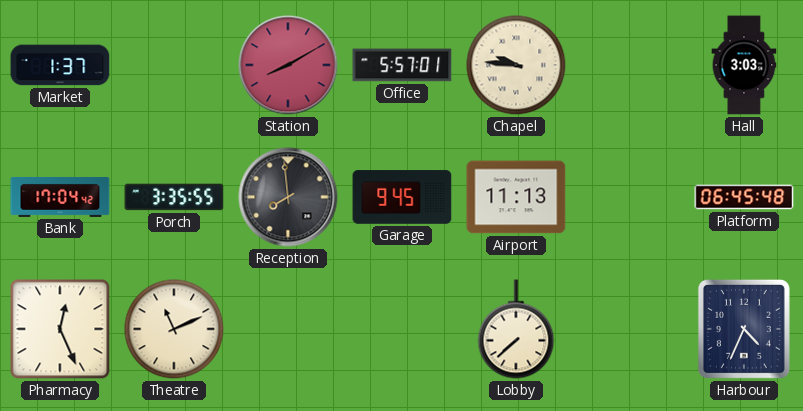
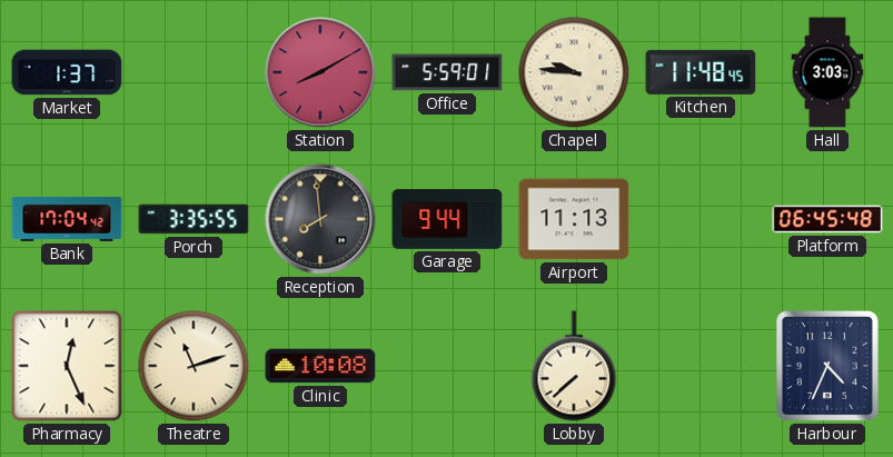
Office: 5:57 -> 5:59 (447, 72)
Kitchen: none -> 11:48 (701, 72)
Garage: 9:45 -> 9:44 (447, 219)
Theatre: 11:11 -> 11:12 (194, 366)
Clinic: none -> 10:08 (320, 366)
